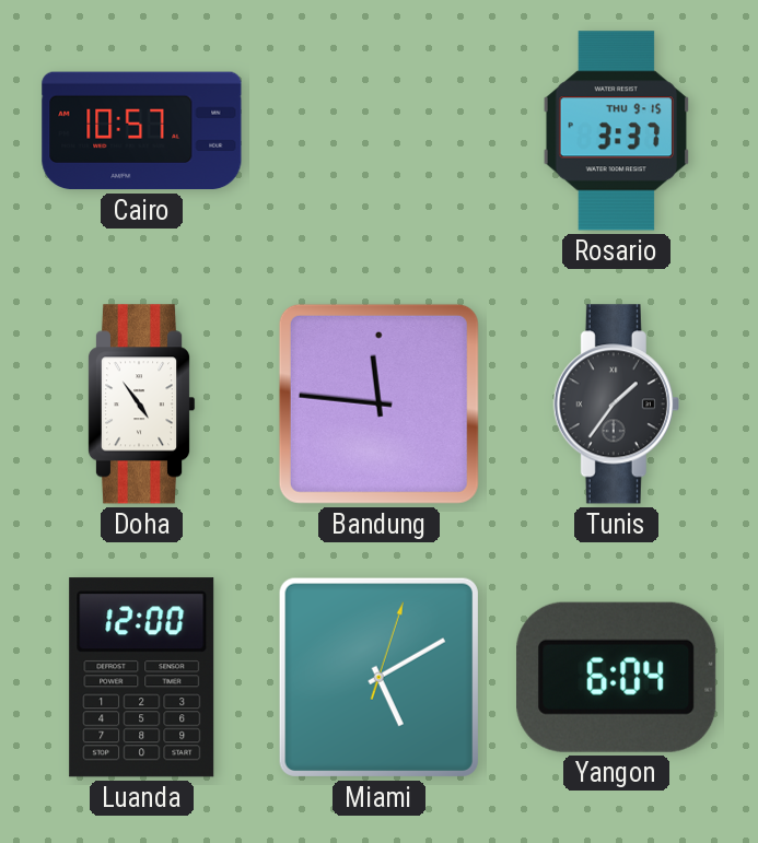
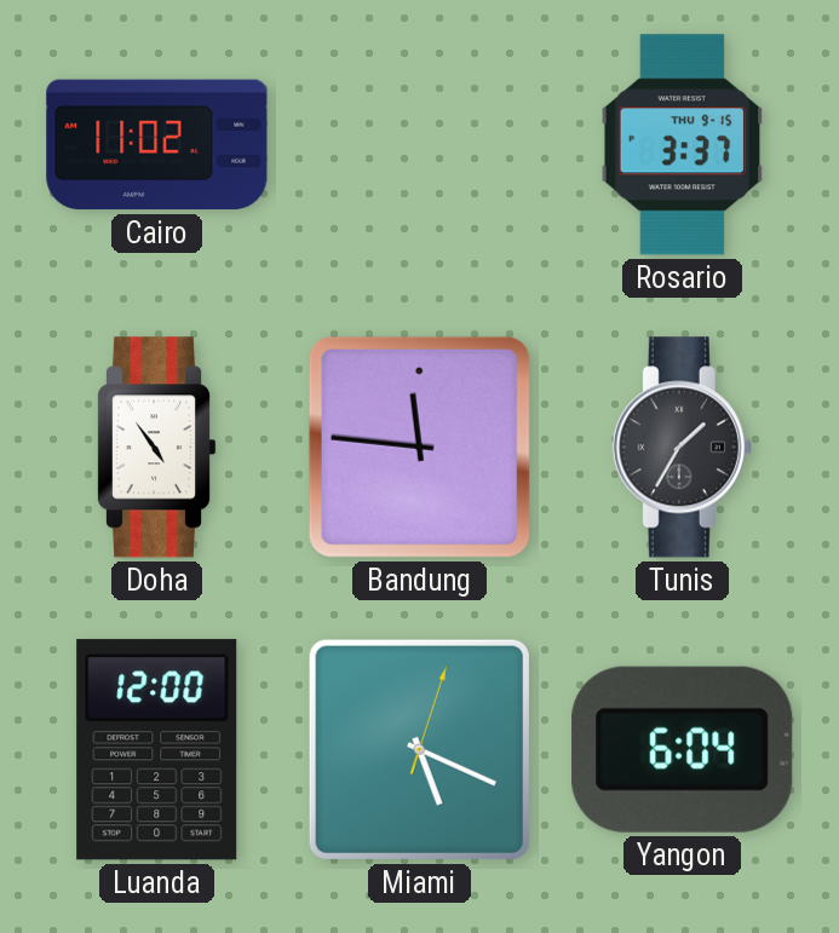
Cairo: 10:57 -> 11:02 (157, 145)
Tunis: 1:36 -> 1:35 (682, 448)
Miami: 5:10 -> 5:19 (419, 749)
